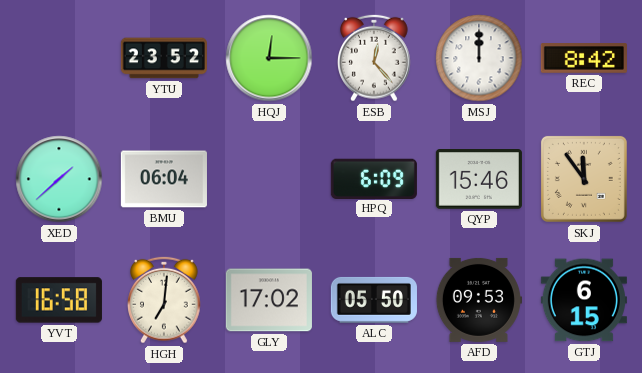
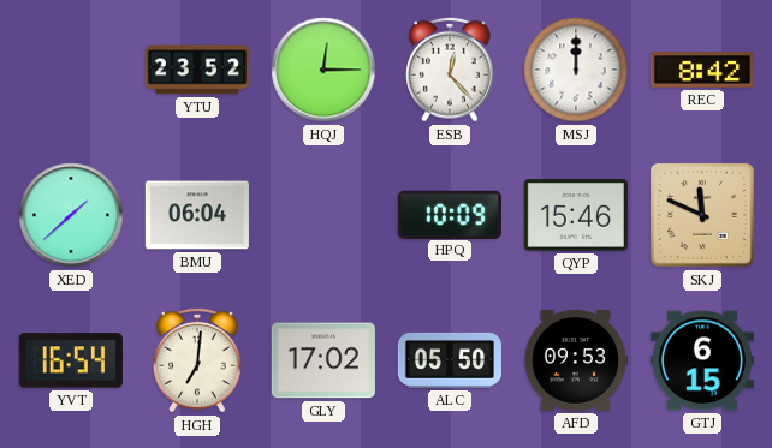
HPQ: 6:09 -> 10:09 (450, 214)
SKJ: 11:54 -> 11:49 (702, 215)
YVT: 16:58 -> 16:54 (71, 360)
